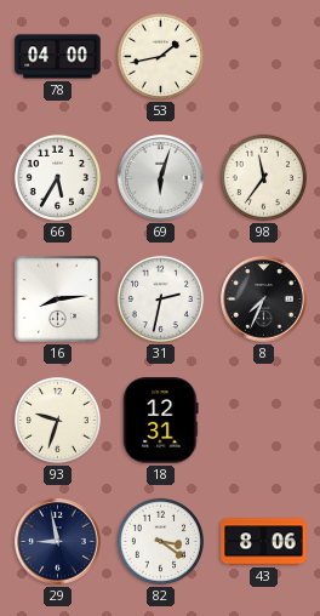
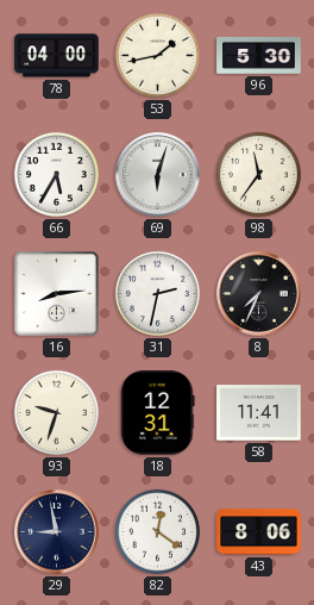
96: none -> 5:30 (259, 55)
58: none -> 11:41 (259, 413)
82: 3:21 -> 12:21 (157, 531)
